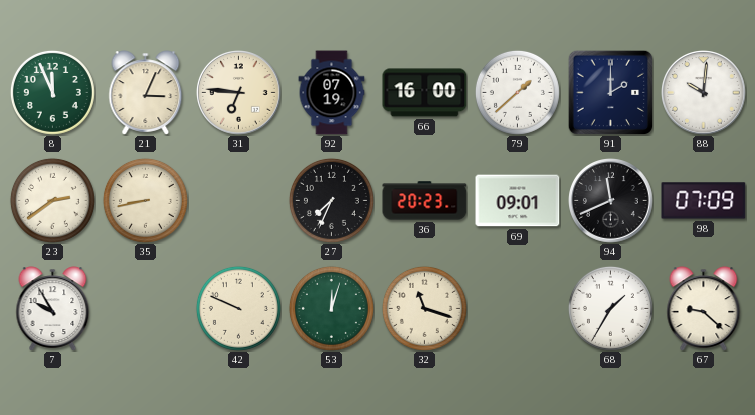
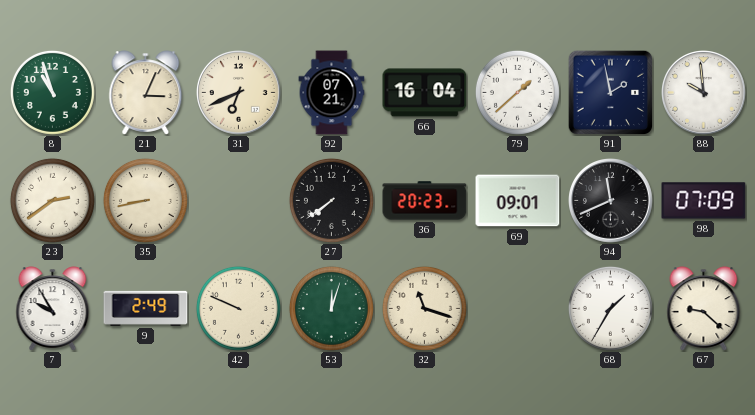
8: 11:56 -> 10:57 (52, 92)
31: 6:46 -> 6:41 (239, 93)
92: 07:19 -> 07:21 (332, 93)
66: 16:00 -> 16:04 (425, 93)
91: 2:00 -> 1:58 (610, 92)
88: 10:01 -> 9:59 (704, 93)
27: 7:34 -> 7:39 (331, 200)
9: none -> 2:49 (146, 308)
